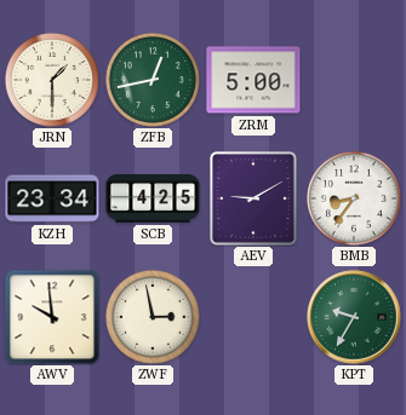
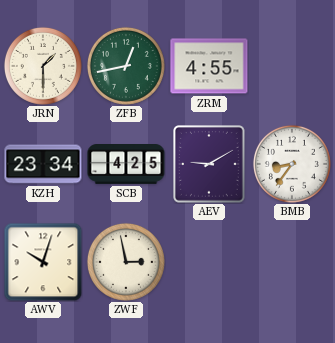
ZRM: 5:00 -> 4:55 (209, 66)
AWV: 9:59 -> 10:03 (43, 262)
KPT: 9:35 -> none (354, 317)
